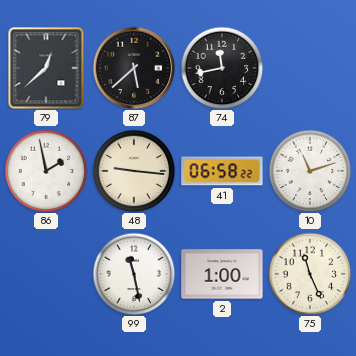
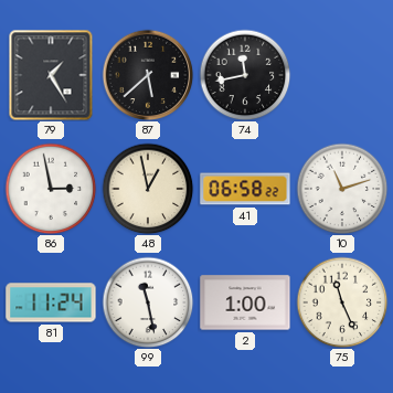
79: 12:38 -> 1:25 (51, 75)
86: 1:58 -> 2:58 (51, 189)
48: 9:16 -> 12:58 (148, 189)
81: none -> 11:24 (51, 302)
